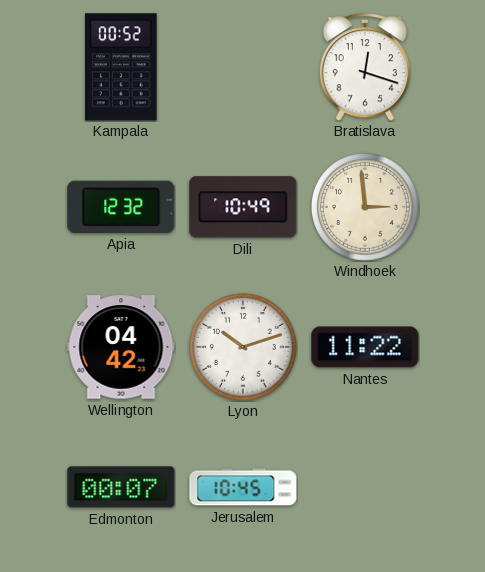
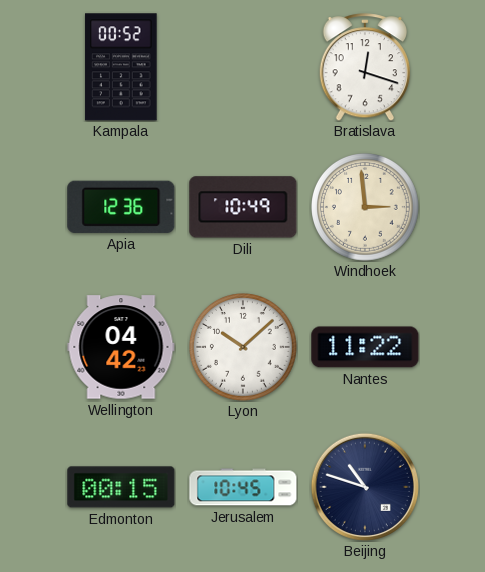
Apia: 12:32 -> 12:36 (121, 207)
Lyon: 10:12 -> 10:08 (244, 348)
Edmonton: 00:07 -> 00:15 (121, 487)
Beijing: none -> 10:48 (365, 487)
